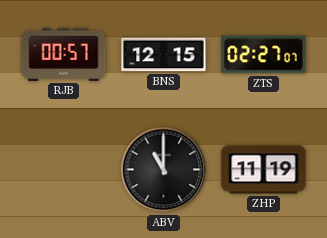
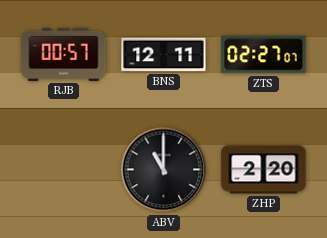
BNS: 12:15 -> 12:11 (164, 55)
ZHP: 11:19 -> 2:20 (264, 170)
